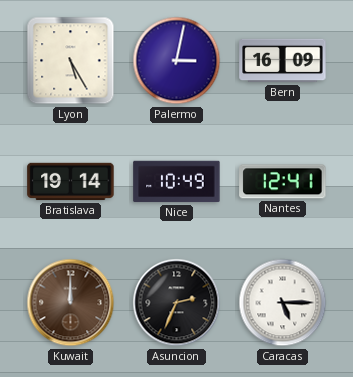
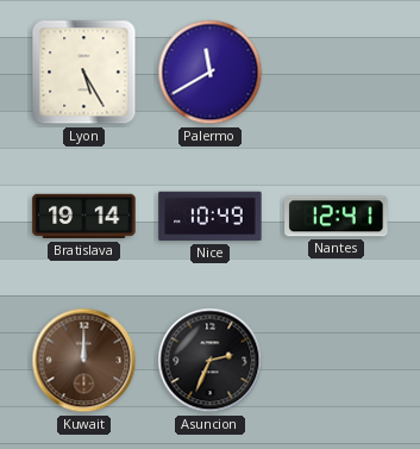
Palermo: 3:02 -> 11:40 (211, 73)
Bern: 16:09 -> none (283, 61)
Caracas: 5:15 -> none (283, 303)
